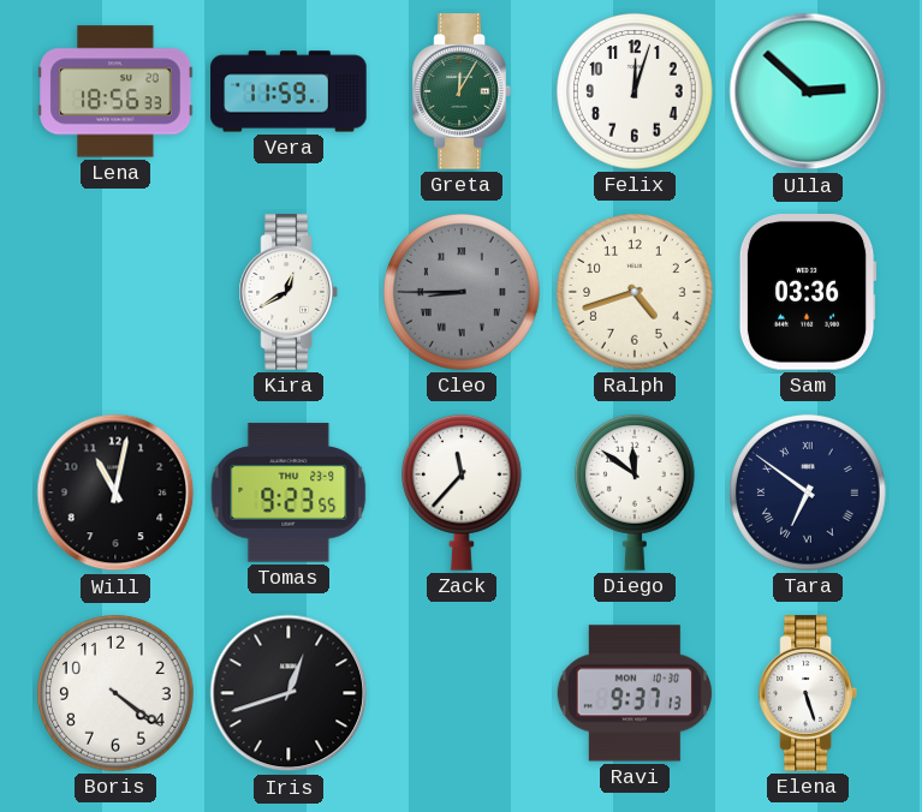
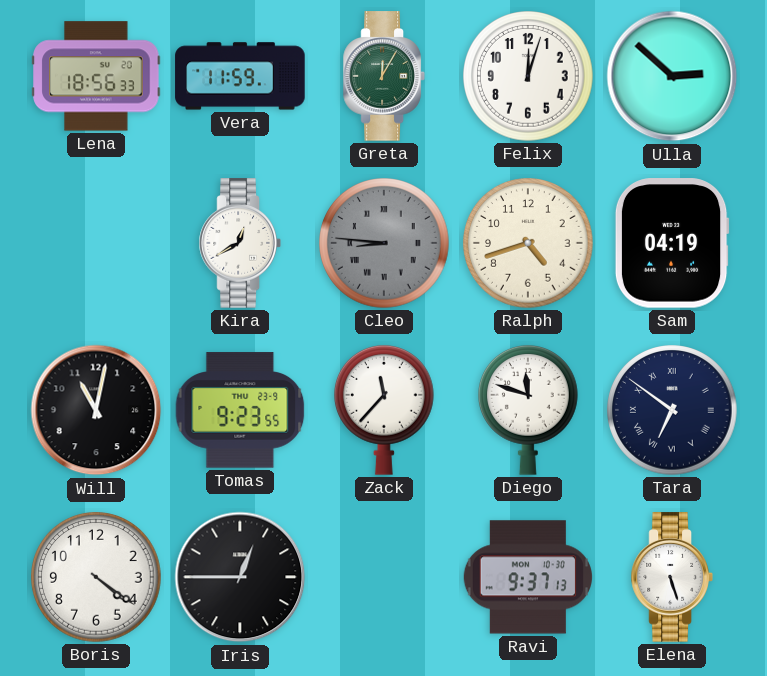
Cleo: 8:45 -> 8:46 (384, 243)
Sam: 03:36 -> 04:19 (672, 243)
Diego: 11:51 -> 11:48 (529, 410)
Iris: 12:42 -> 12:45 (240, 577)
